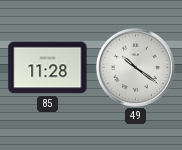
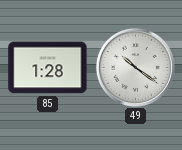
85: 11:28 -> 1:28 (48, 68)
